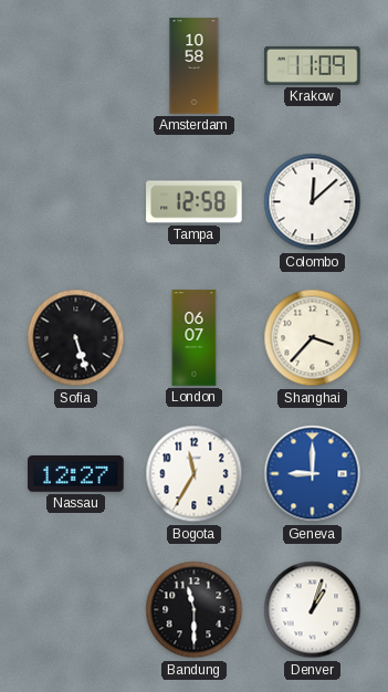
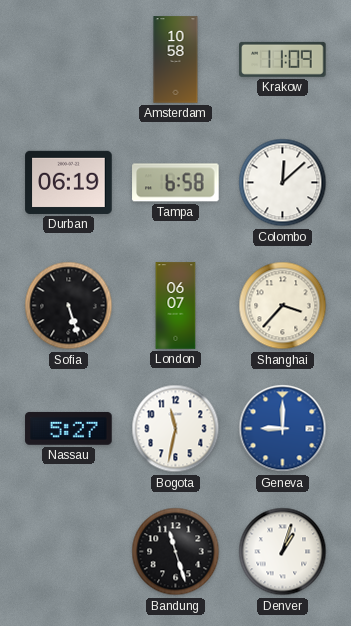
Durban: none -> 06:19 (69, 182)
Tampa: 12:58 -> 6:58 (176, 183)
Nassau: 12:27 -> 5:27 (69, 428)
Bogota: 11:35 -> 11:32 (176, 429)
Bandung: 11:30 -> 11:27 (176, 552)
